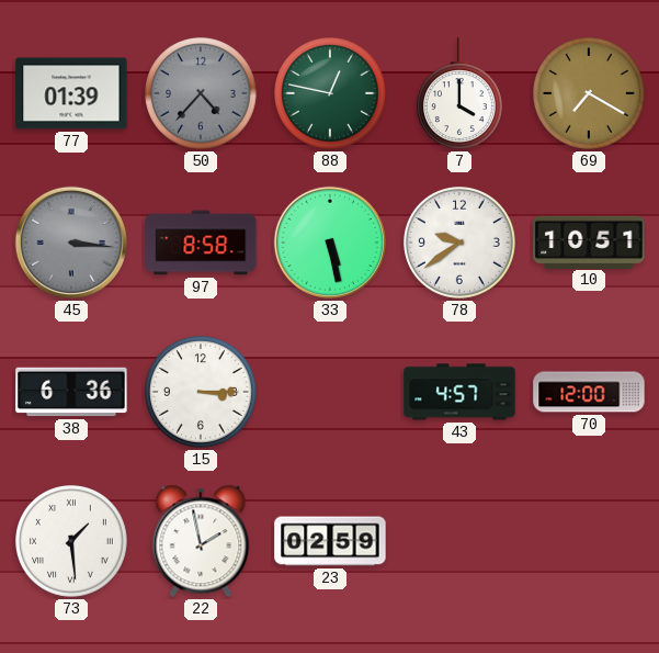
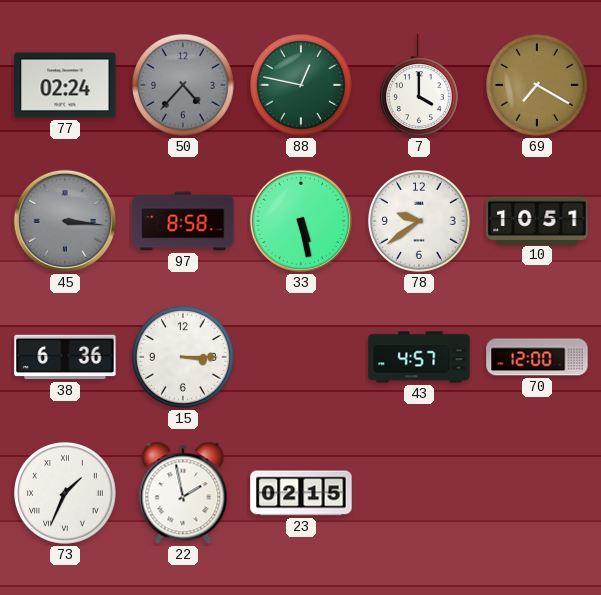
77: 01:39 -> 02:24 (65, 85)
73: 1:29 -> 1:34 (66, 494)
23: 02:59 -> 02:15 (301, 493)
